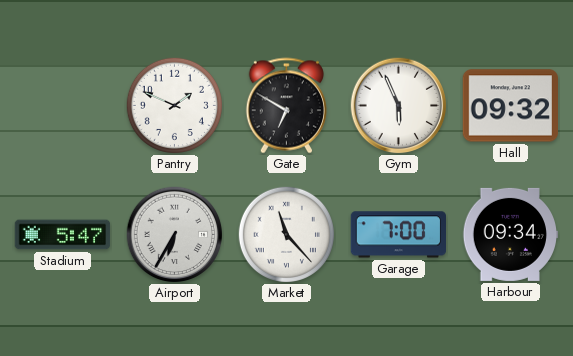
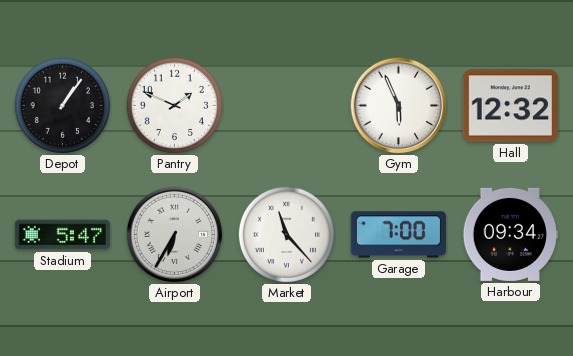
Depot: none -> 1:06 (62, 105)
Gate: 6:50 -> none (286, 106)
Hall: 09:32 -> 12:32 (510, 106)
